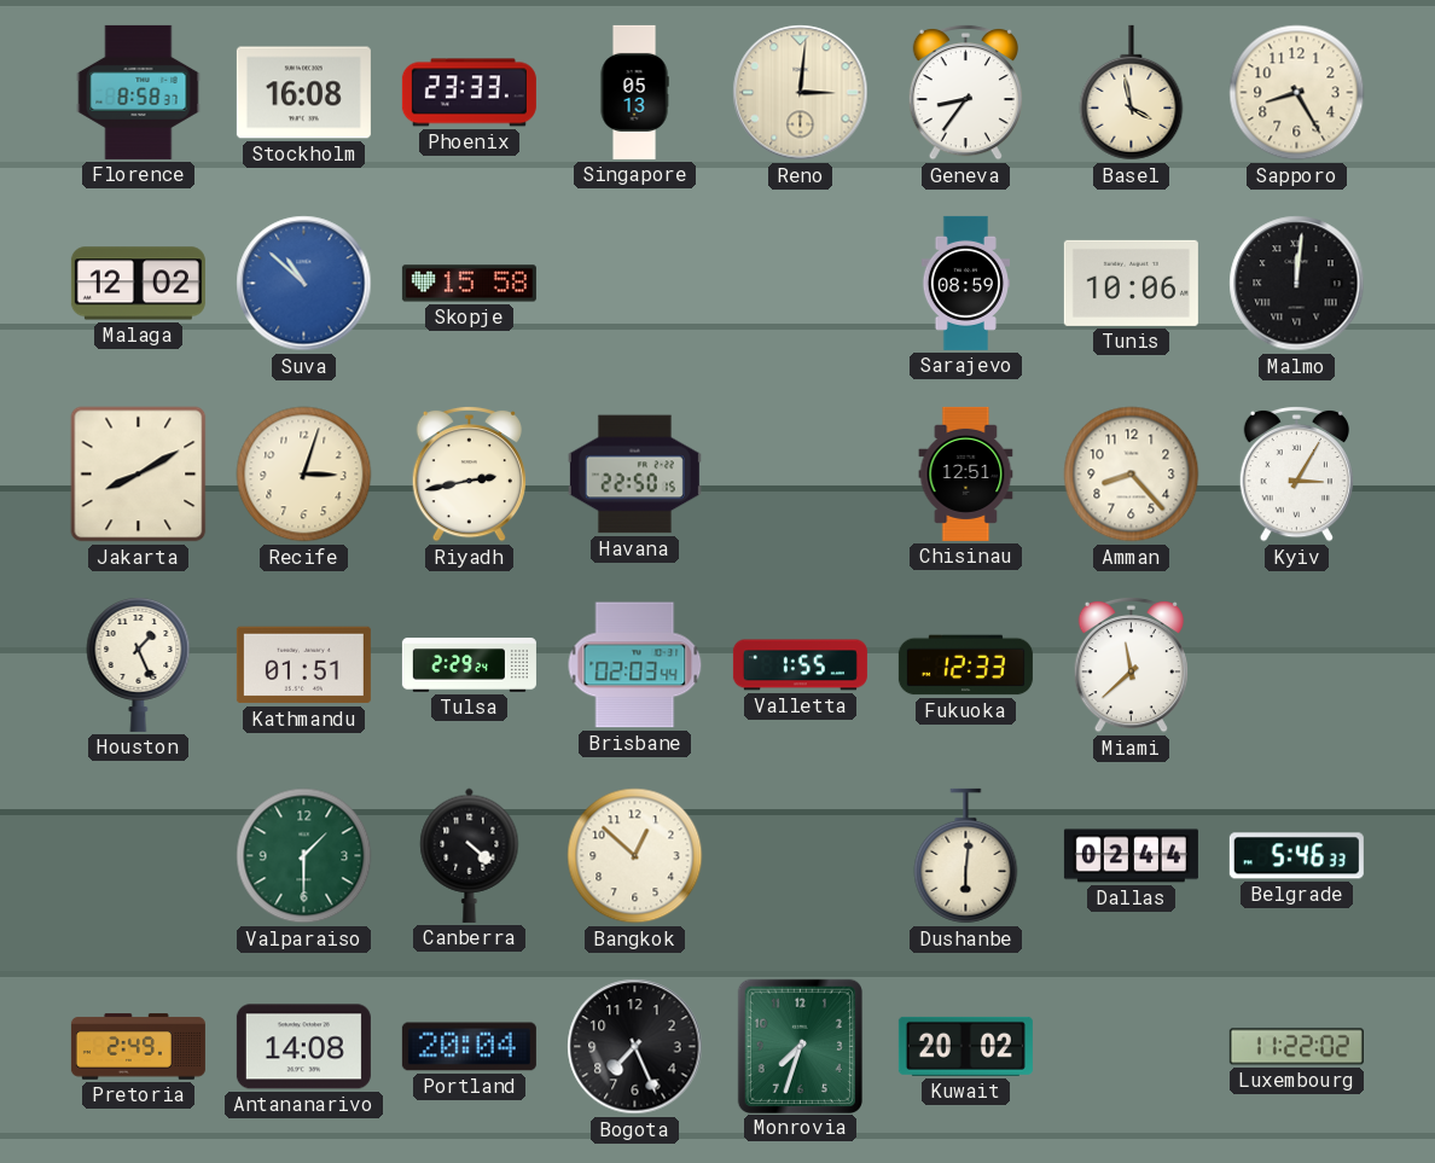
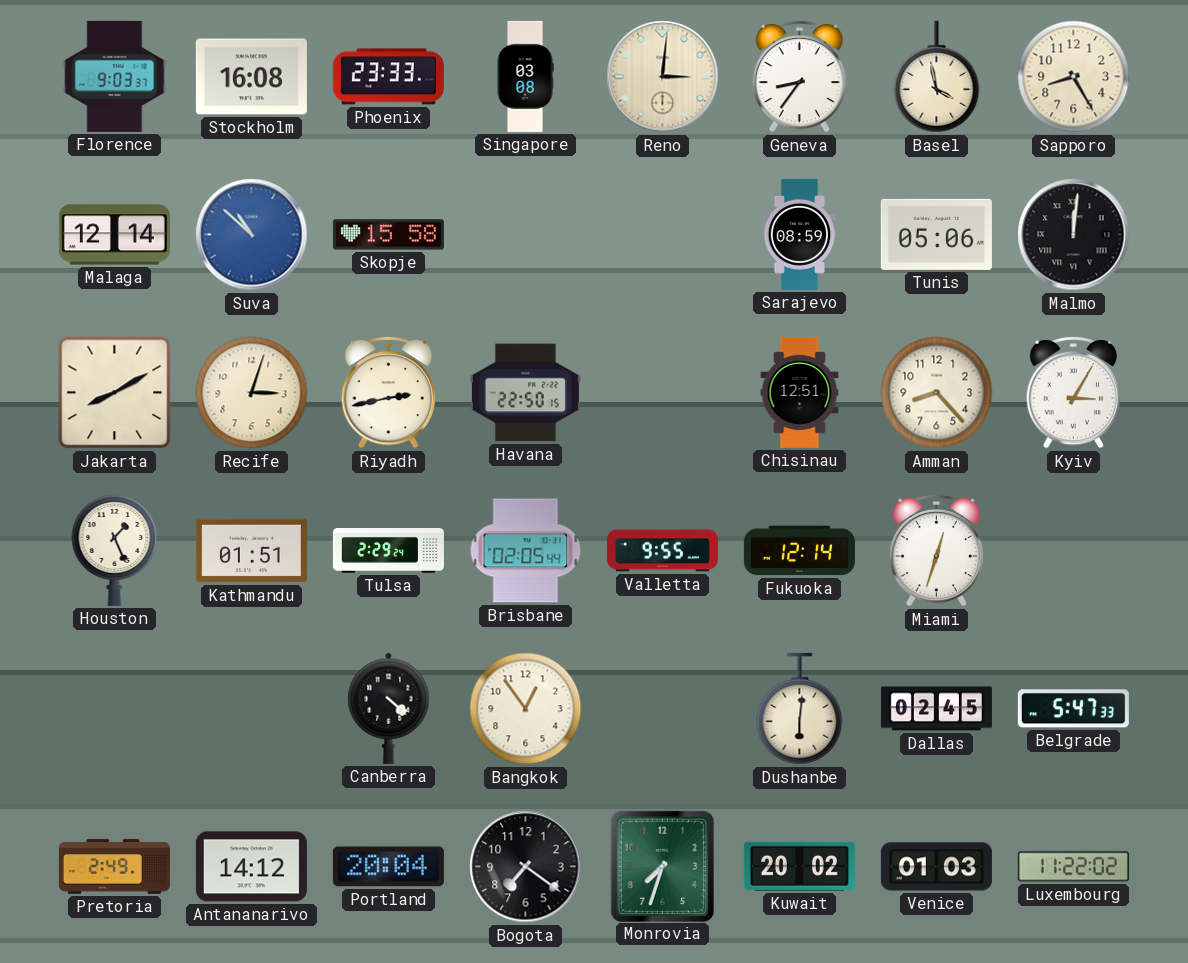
Florence: 8:58 -> 9:03 (115, 76)
Singapore: 05:13 -> 03:08 (525, 76)
Malaga: 12:02 -> 12:14 (114, 235)
Tunis: 10:06 -> 05:06 (936, 234)
Brisbane: 02:03 -> 02:05 (526, 551)
Valletta: 1:55 -> 9:55 (662, 551)
Fukuoka: 12:33 -> 12:14 (799, 551)
Miami: 11:38 -> 12:33 (936, 550)
Valparaiso: 1:30 -> none (304, 856)
Bangkok: 12:52 -> 12:54 (526, 709)
Dallas: 02:44 -> 02:45 (936, 709)
Belgrade: 5:46 -> 5:47 (1073, 709)
Antananarivo: 14:08 -> 14:12 (251, 867)
Bogota: 7:26 -> 7:21 (526, 867)
Venice: none -> 01:03 (936, 867)
